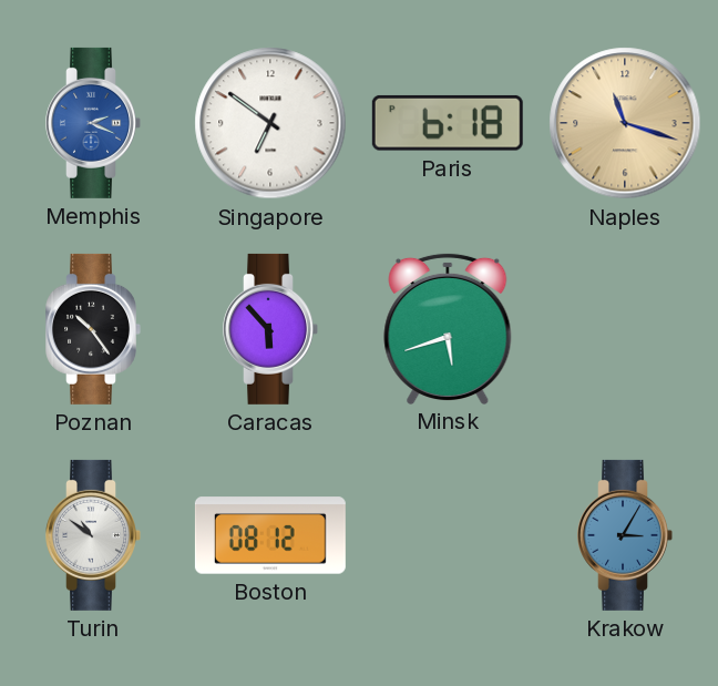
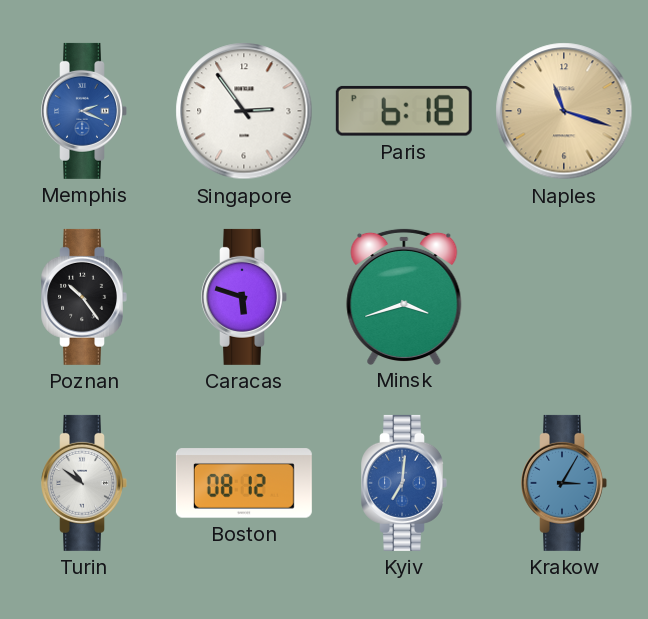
Singapore: 6:51 -> 2:54 (244, 111)
Caracas: 5:53 -> 5:48 (244, 297)
Minsk: 5:42 -> 3:42 (404, 296)
Kyiv: none -> 7:01 (404, 483)
